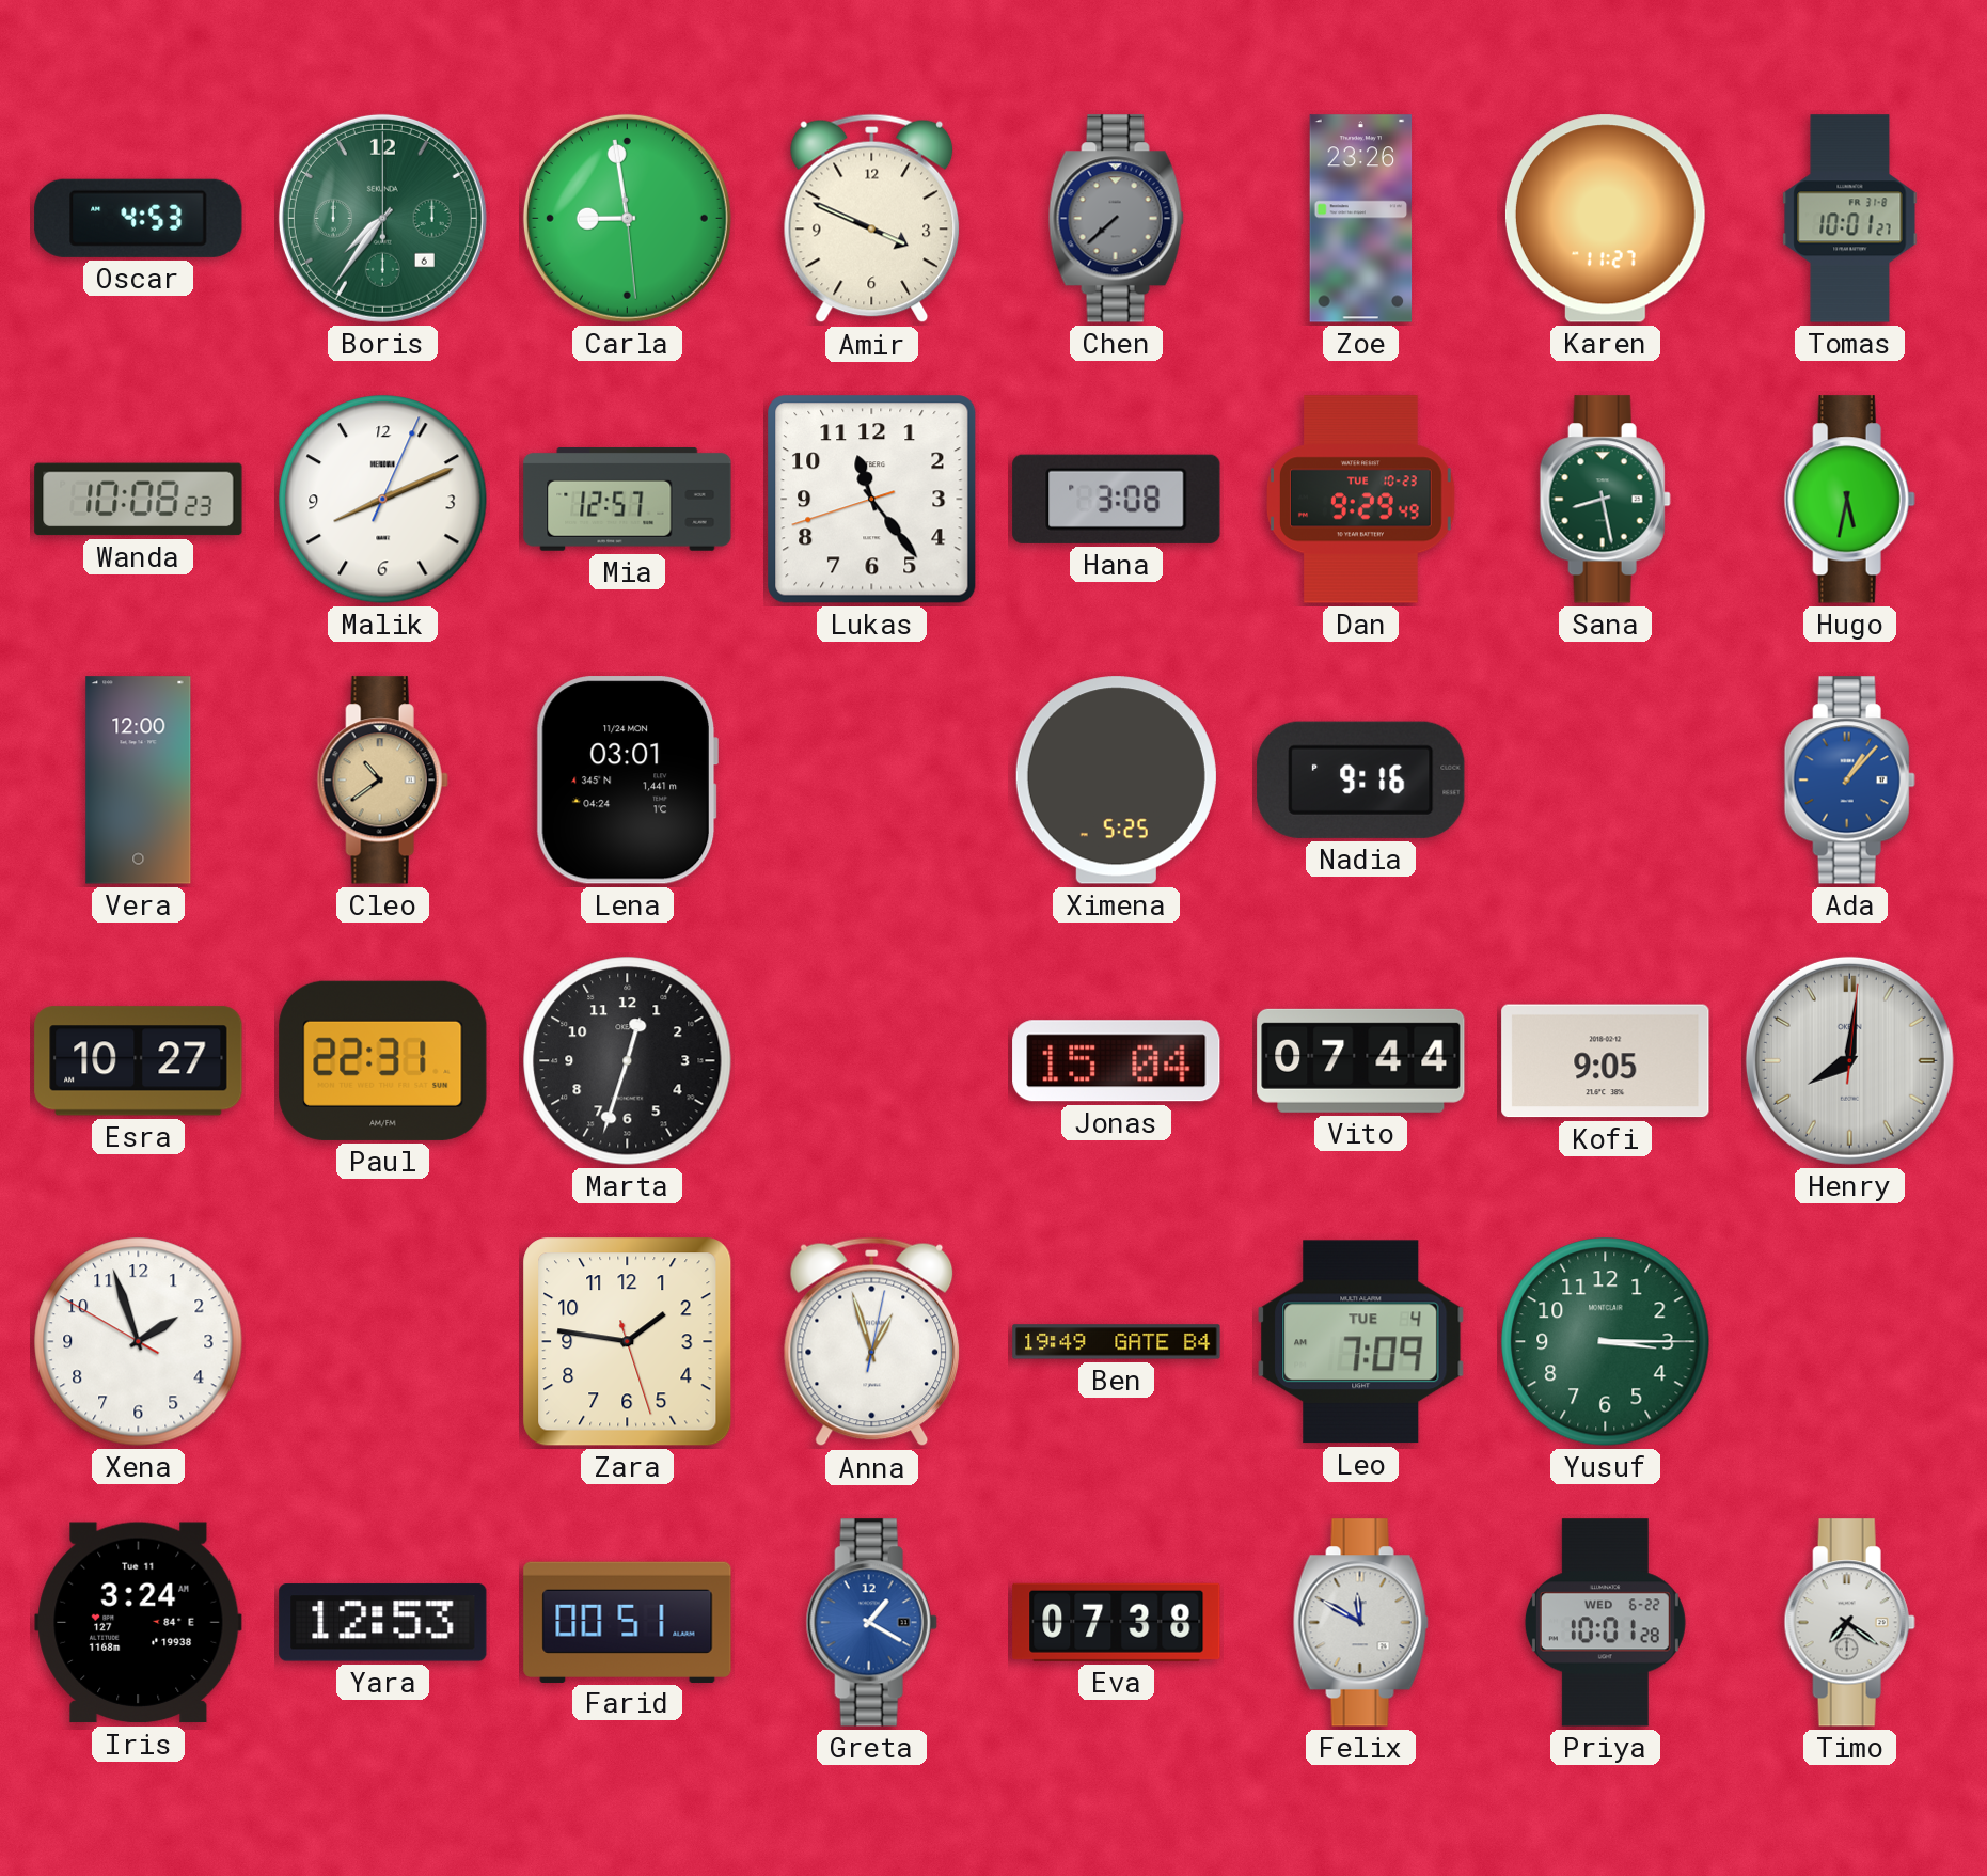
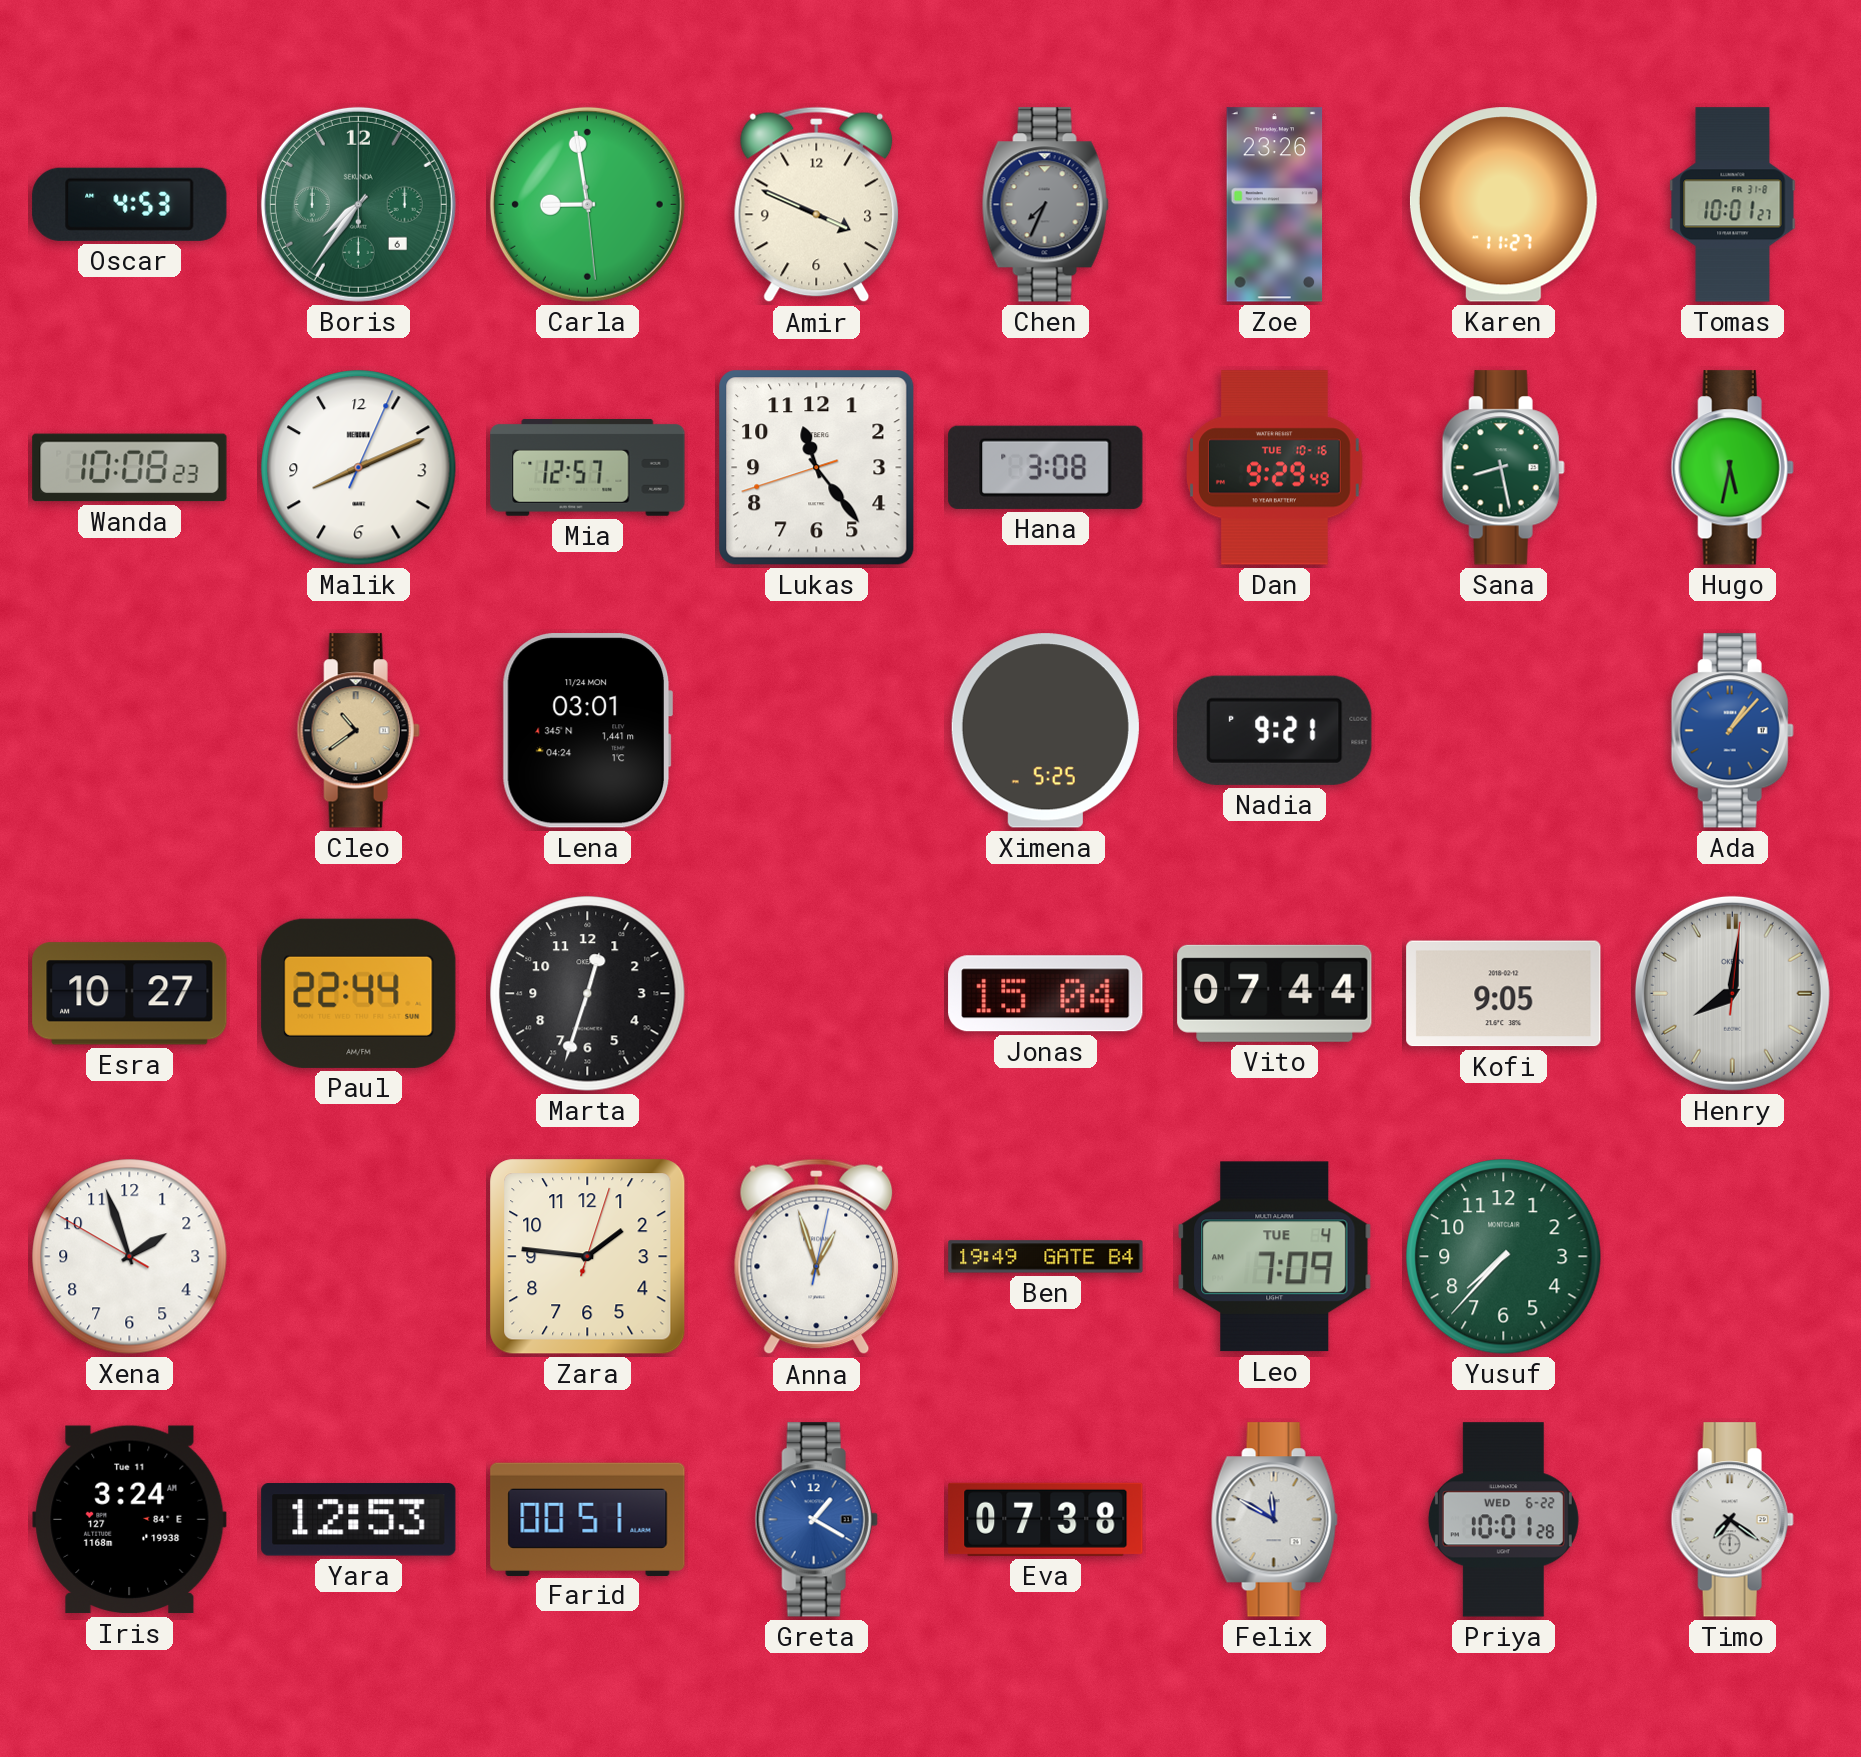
Chen: 7:38 -> 7:34 (1045, 205)
Dan date: TUE 10-23 -> TUE 10-16 (1275, 468)
Vera: 12:00 -> none (139, 781)
Nadia: 9:16 -> 9:21 (1275, 730)
Paul: 22:31 -> 22:44 (359, 993)
Zara: 1:46:27 -> 1:46:03 (588, 1257)
Yusuf: 3:15 -> 7:37 (1504, 1257)
